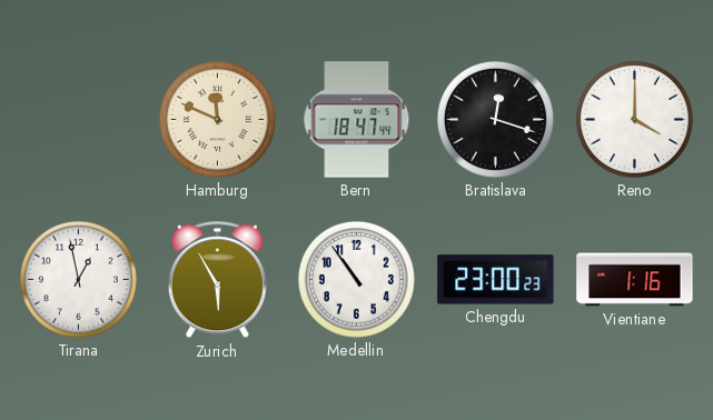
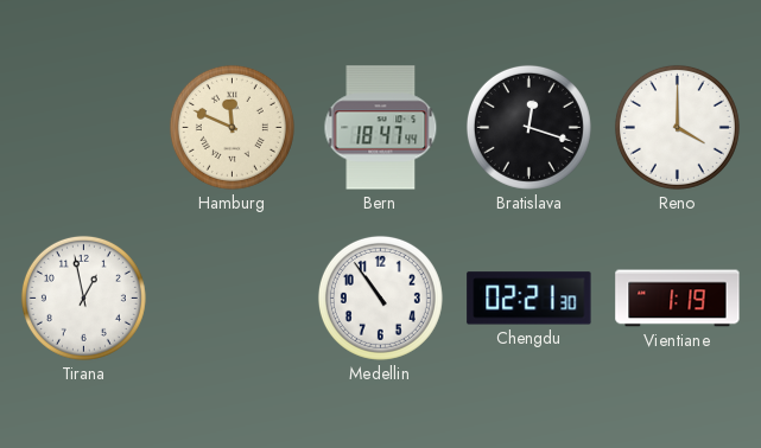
Zurich: 5:55 -> none (217, 280)
Chengdu: 23:00 -> 02:21 (529, 299)
Vientiane: 1:16 -> 1:19 (678, 299)
